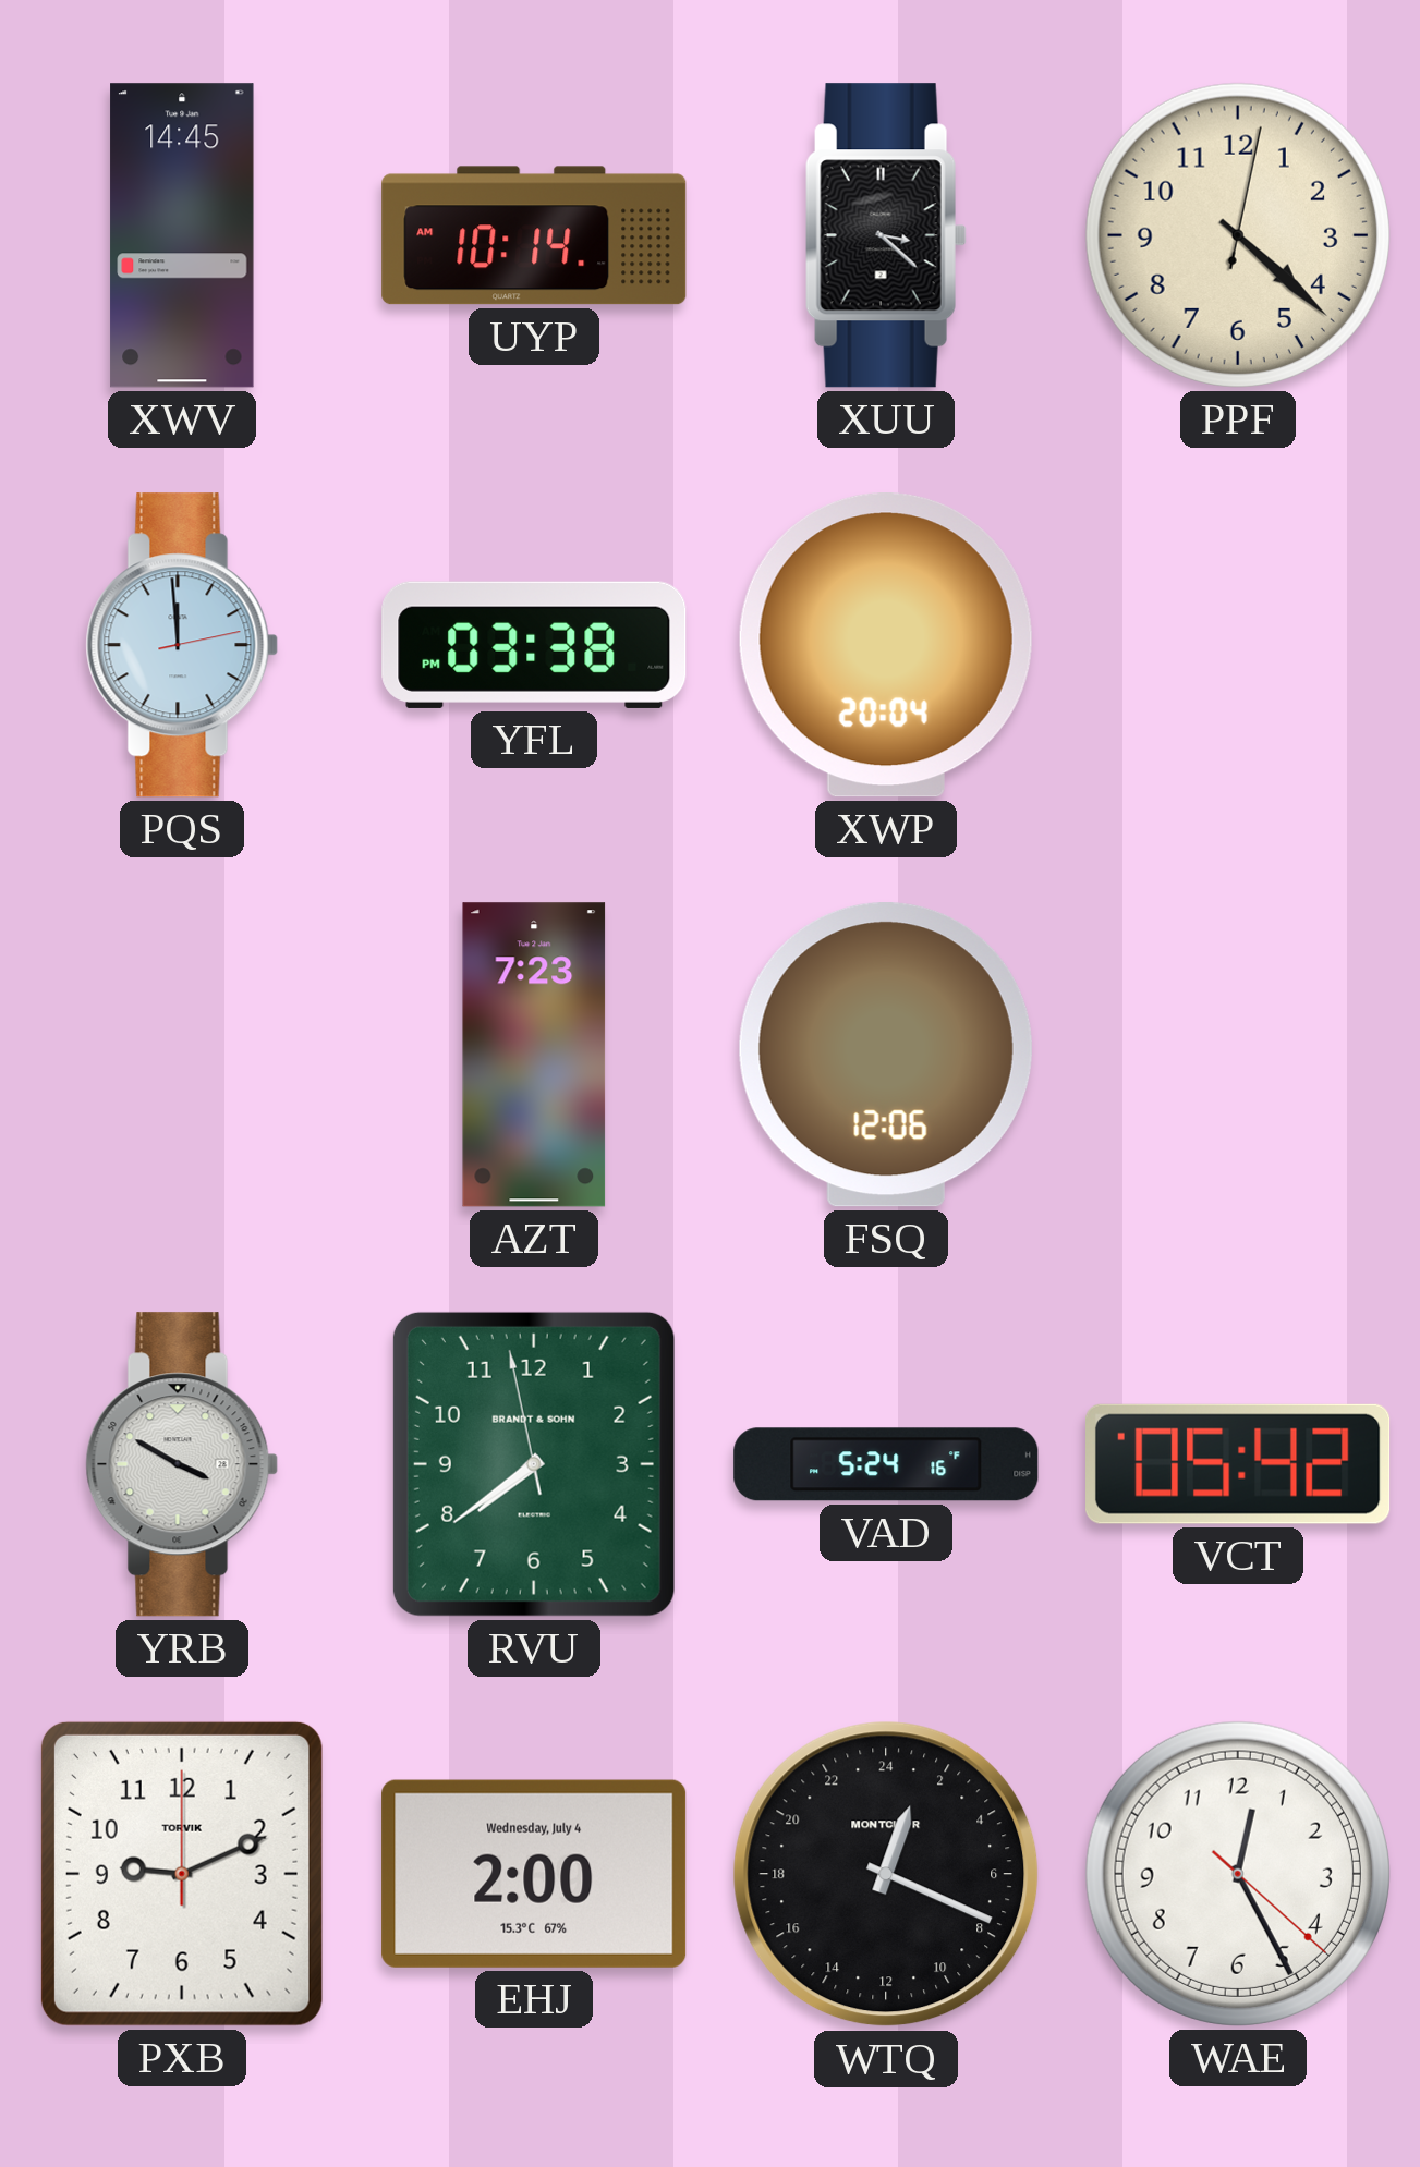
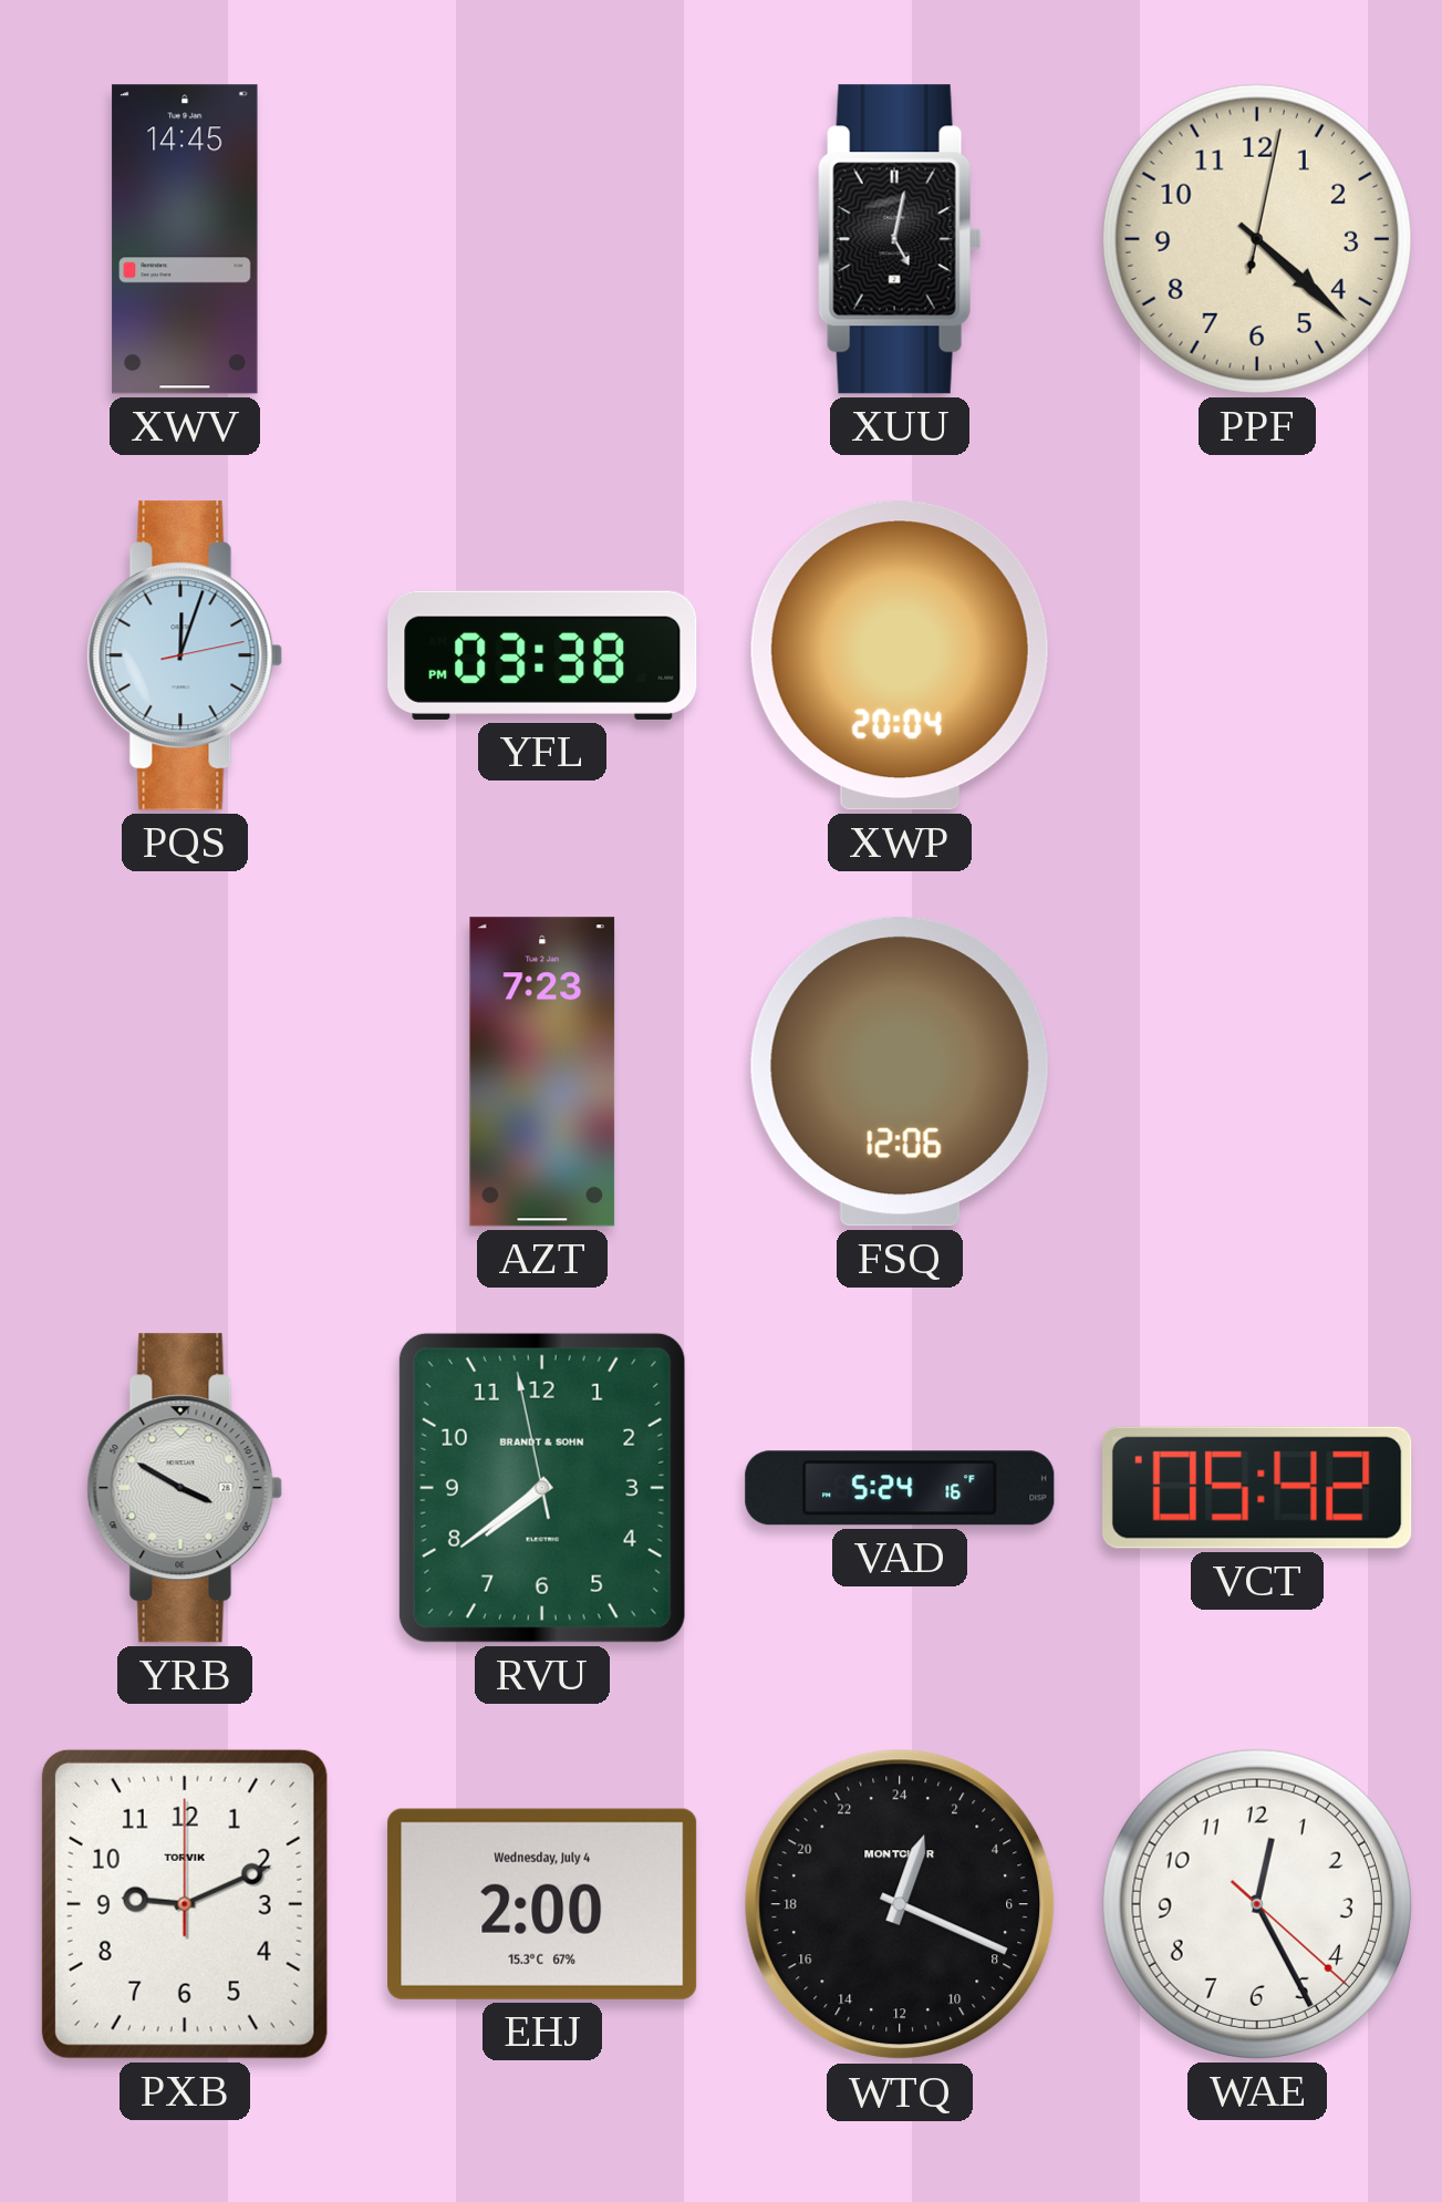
UYP: 10:14 -> none (534, 235)
XUU: 3:22 -> 5:02 (900, 239)
PQS: 11:59 -> 12:03 (185, 655)
